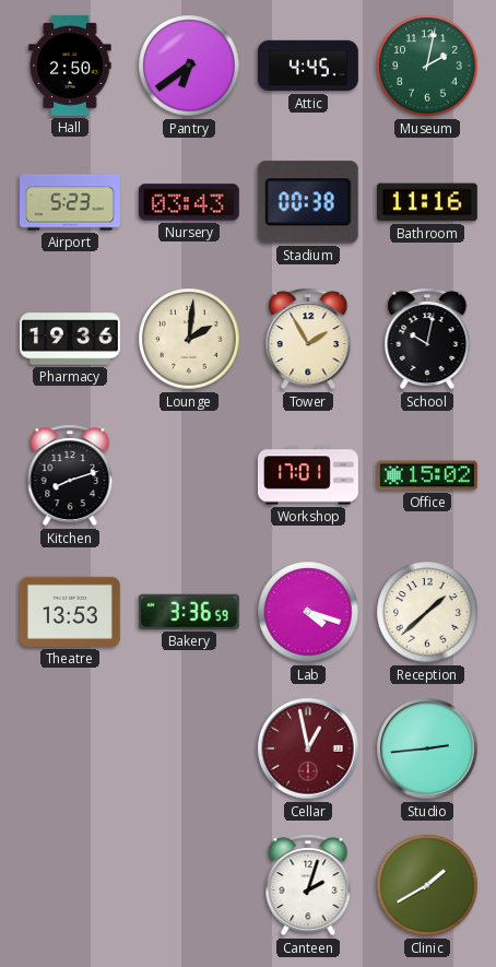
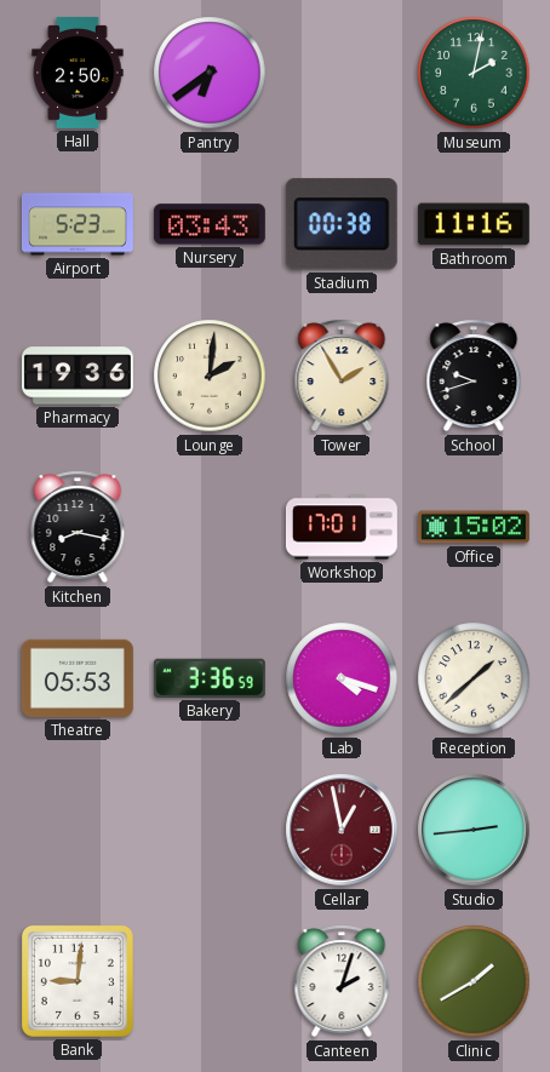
Attic: 4:45 -> none (308, 66)
School: 10:02 -> 9:42 (474, 376)
Kitchen: 8:12 -> 8:17 (78, 527)
Theatre: 13:53 -> 05:53 (78, 678)
Bank: none -> 9:01 (78, 981)
